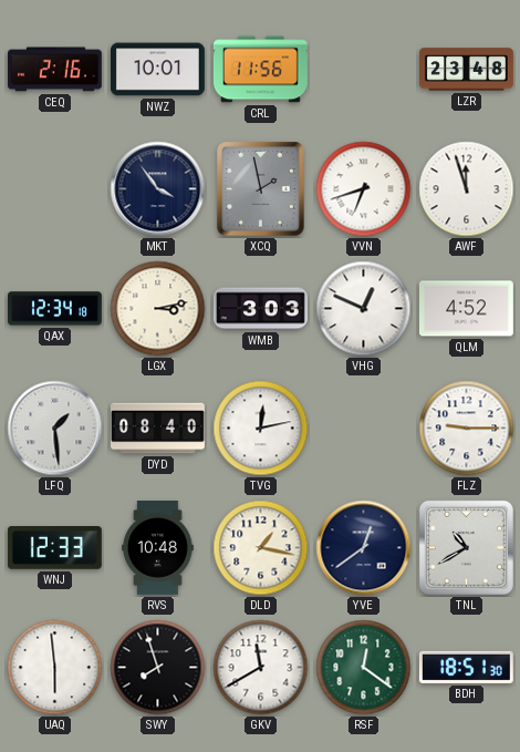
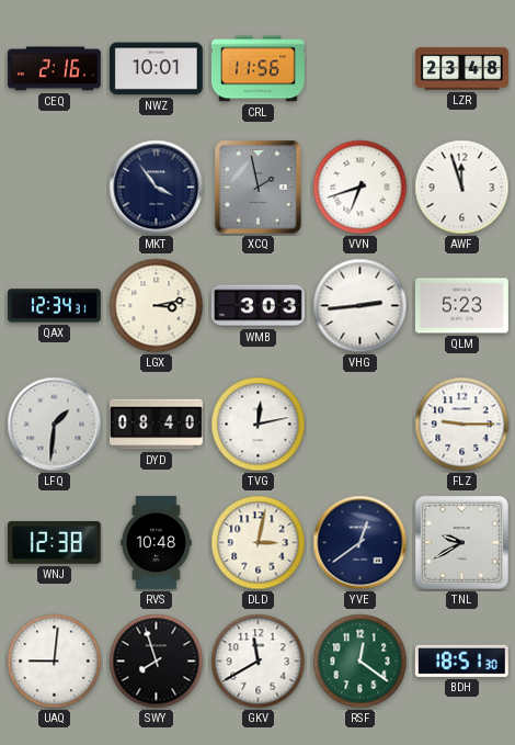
QAX: 12:34:18 -> 12:34:31 (54, 306)
VHG: 12:49 -> 2:44 (360, 306)
QLM: 4:52 -> 5:23 (461, 306)
LFQ: 1:29 -> 1:31 (55, 425)
WNJ: 12:33 -> 12:38 (54, 543)
DLD: 1:17 -> 3:02 (259, 543)
TNL: 10:40 -> 9:40 (461, 542)
UAQ: 5:59 -> 9:01 (55, 662)
